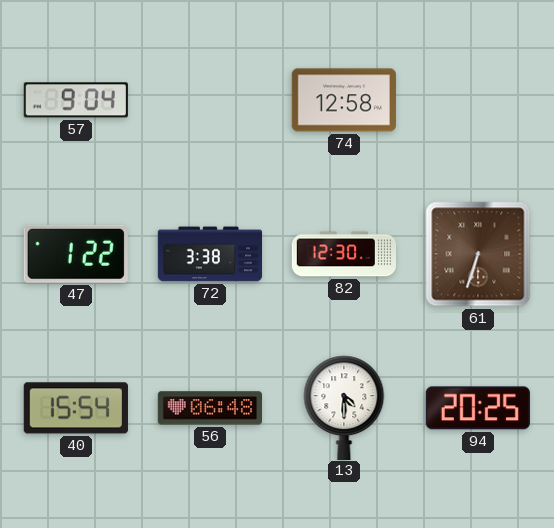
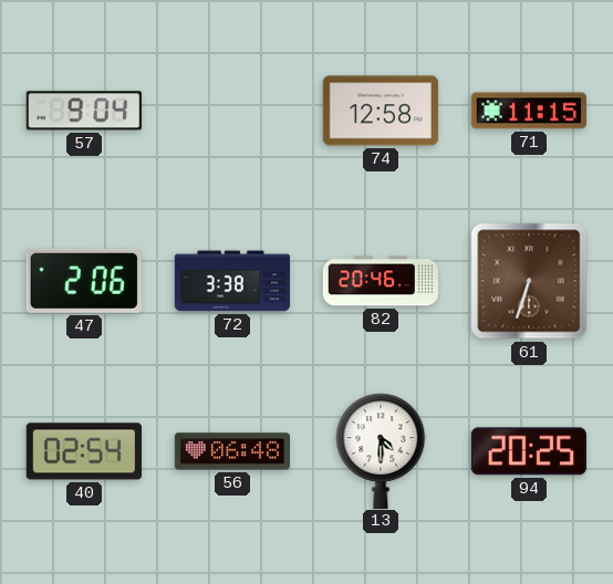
71: none -> 11:15 (529, 111)
47: 1:22 -> 2:06 (84, 281)
82: 12:30 -> 20:46 (380, 281)
40: 15:54 -> 02:54 (84, 451)
